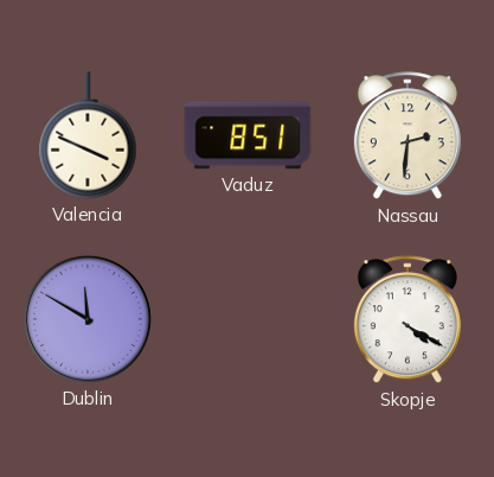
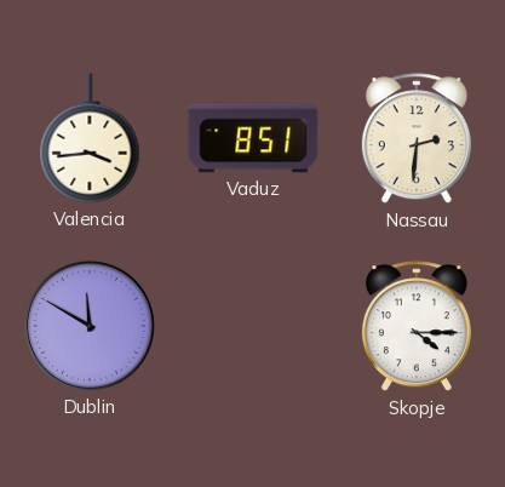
Valencia: 3:49 -> 3:44 (90, 138)
Skopje: 4:20 -> 4:15 (417, 327)
